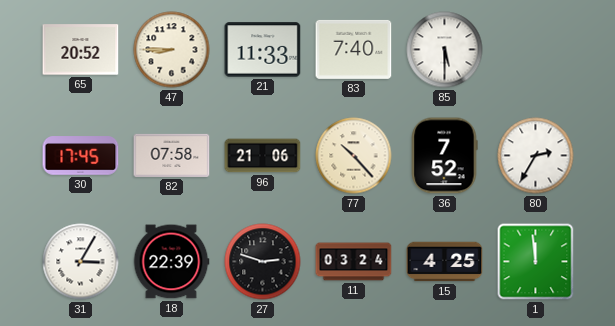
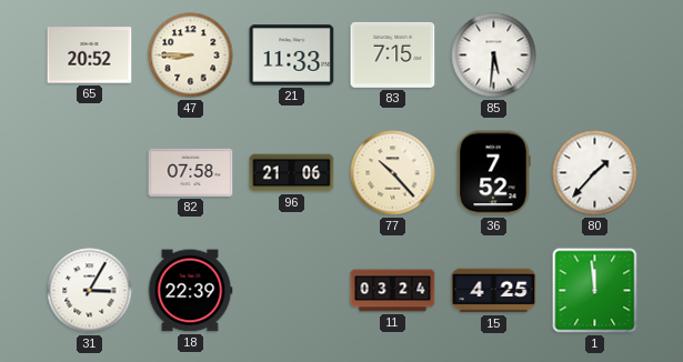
83: 7:40 -> 7:15 (393, 54)
85: 5:30 -> 5:31 (494, 56)
30: 17:45 -> none (81, 156)
80: 2:35 -> 1:37 (595, 173)
27: 2:48 -> none (263, 262)
